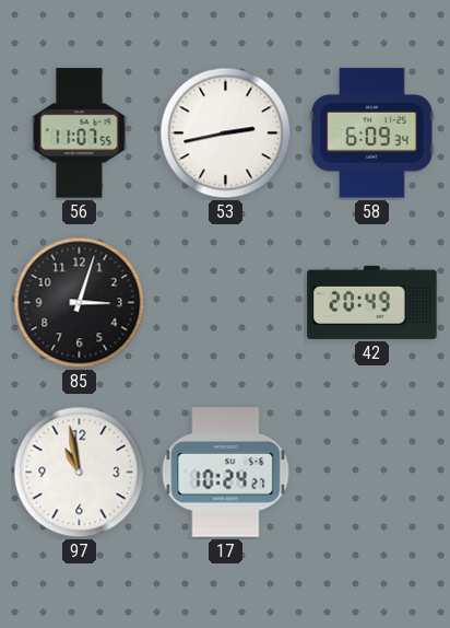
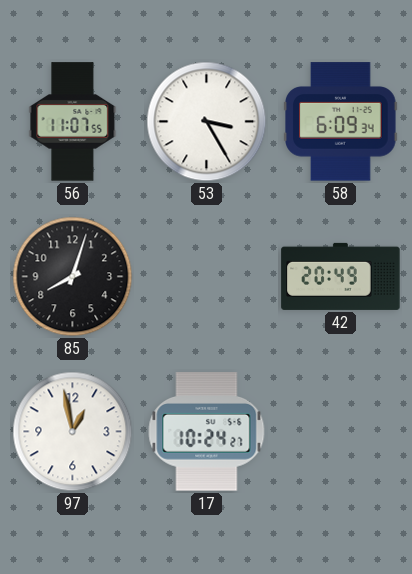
53: 2:43 -> 3:25 (207, 122)
85: 3:03 -> 8:03 (73, 277)
97: 10:58 -> 12:58 (73, 432)
